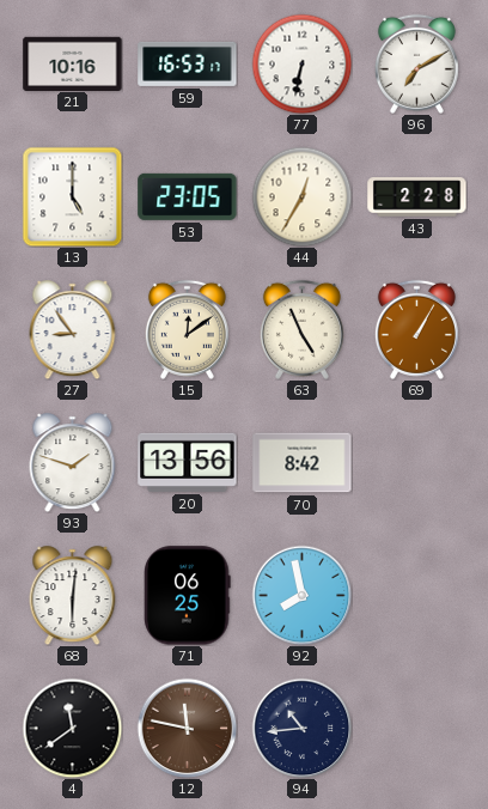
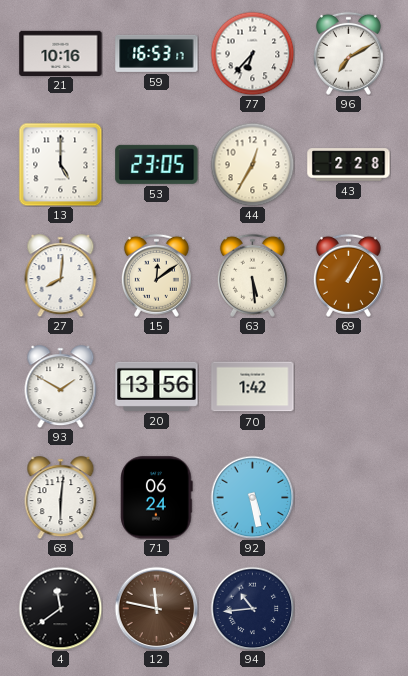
77: 6:32 -> 6:37 (252, 53)
27: 8:54 -> 8:01 (61, 276)
63: 4:56 -> 5:29 (252, 275)
93: 1:48 -> 1:50 (61, 387)
70: 8:42 -> 1:42 (253, 387)
71: 06:25 -> 06:24 (157, 498)
92: 7:58 -> 5:28 (252, 497)
